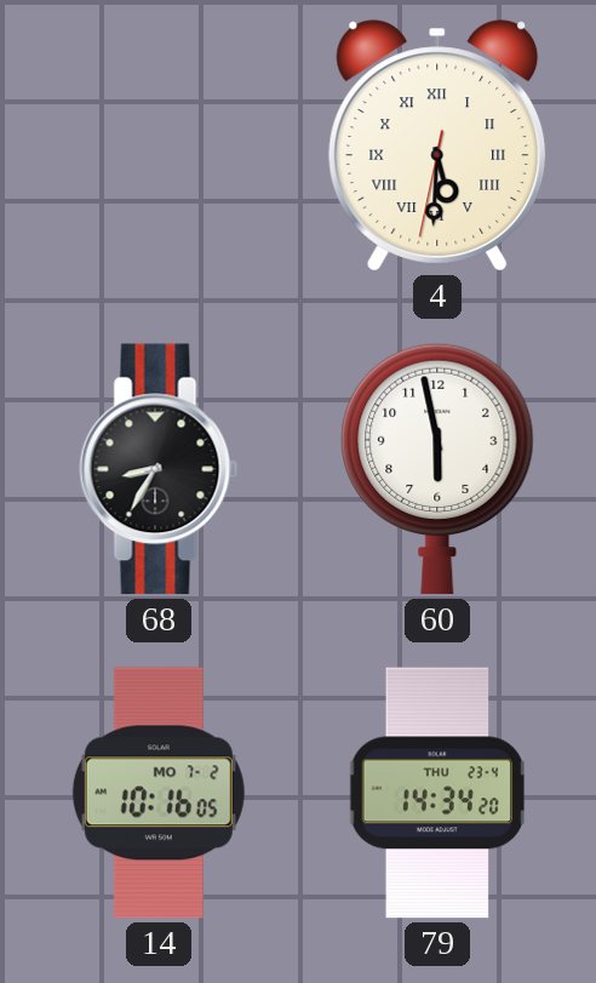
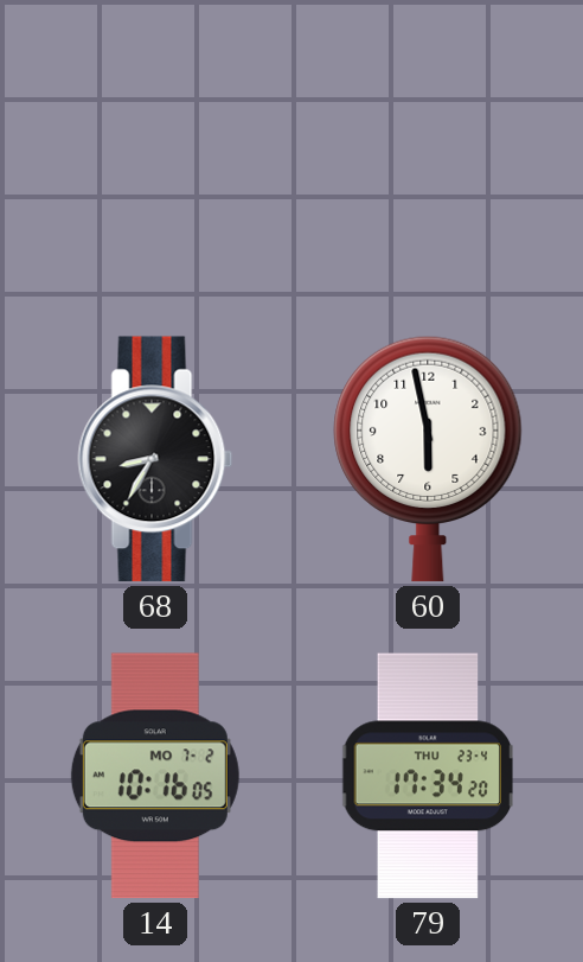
4: 5:30 -> none (437, 145)
79: 14:34 -> 17:34 (427, 776)
